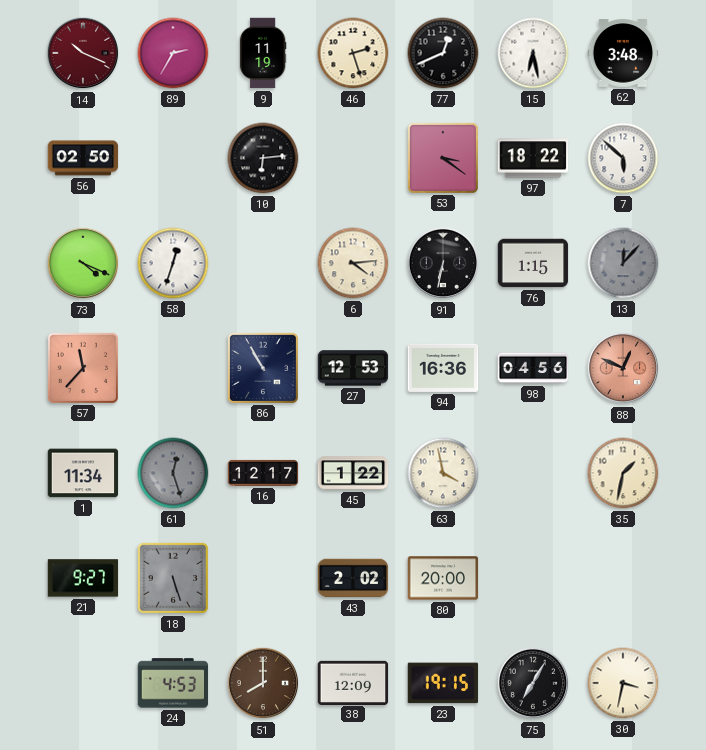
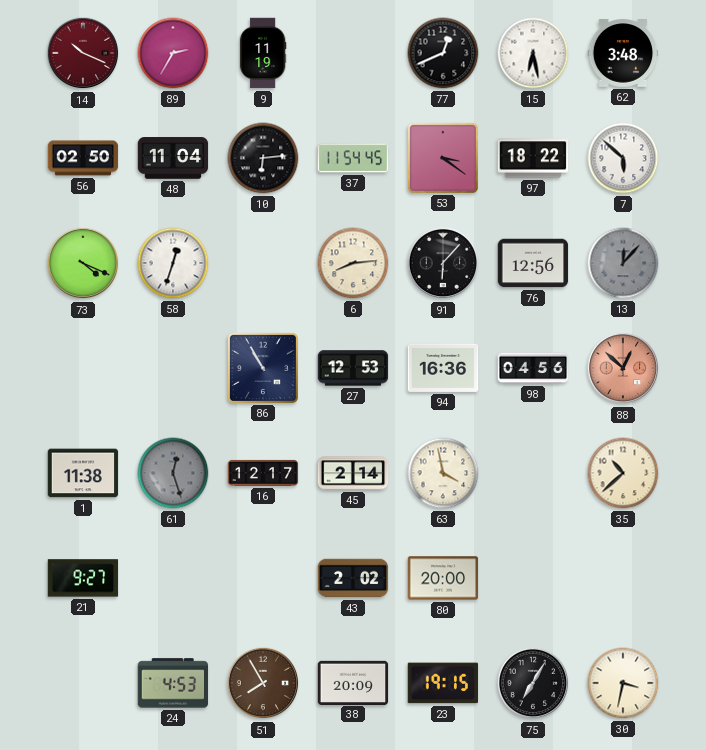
46: 2:27 -> none (353, 53)
48: none -> 11:04 (173, 158)
37: none -> 11:54 (353, 158)
6: 4:14 -> 8:14 (353, 263)
91: 6:32 -> 6:07 (443, 263)
76: 1:15 -> 12:56 (533, 263)
57: 11:37 -> none (82, 367)
88: 12:49 -> 12:52 (623, 368)
1: 11:34 -> 11:38 (83, 473)
45: 1:22 -> 2:14 (353, 473)
35: 1:32 -> 10:38 (623, 473)
18: 5:27 -> none (173, 578)
51: 8:00 -> 7:55 (263, 683)
38: 12:09 -> 20:09 (353, 682)
